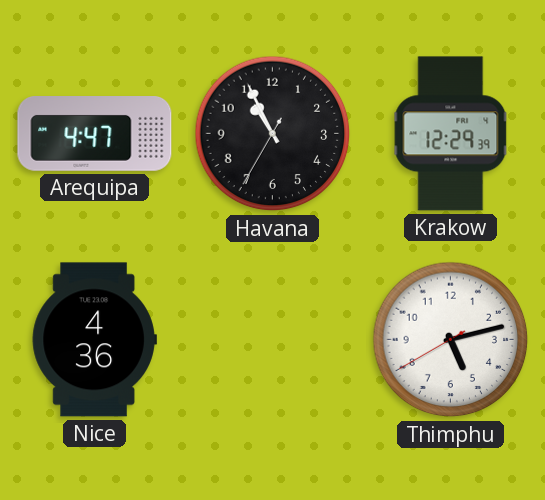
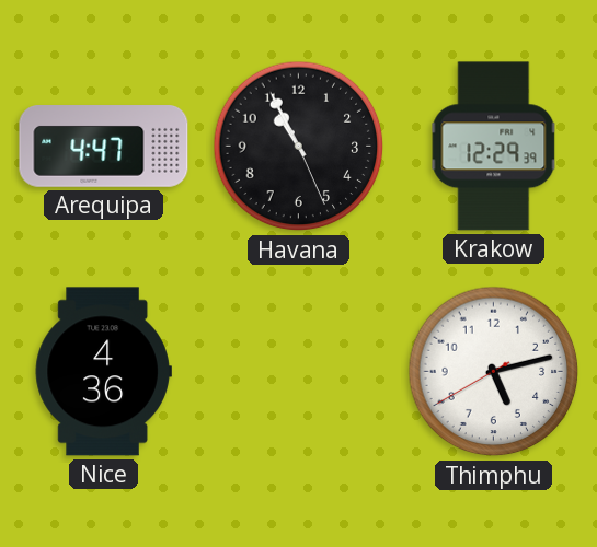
Havana: 10:55:35 -> 10:55:26 (299, 147)
